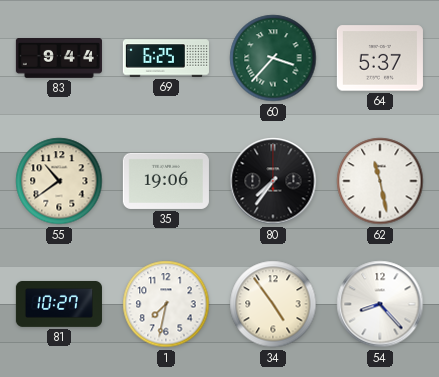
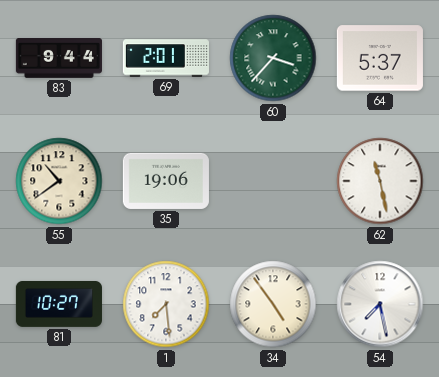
69: 6:25 -> 2:01 (166, 58)
80: 7:36 -> none (273, 181)
1: 7:32 -> 7:29 (166, 304)
54: 8:23 -> 7:28 (380, 304)
